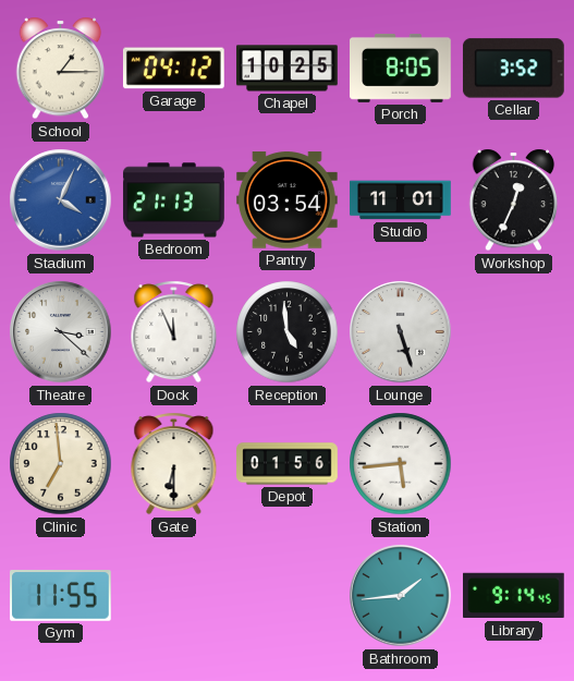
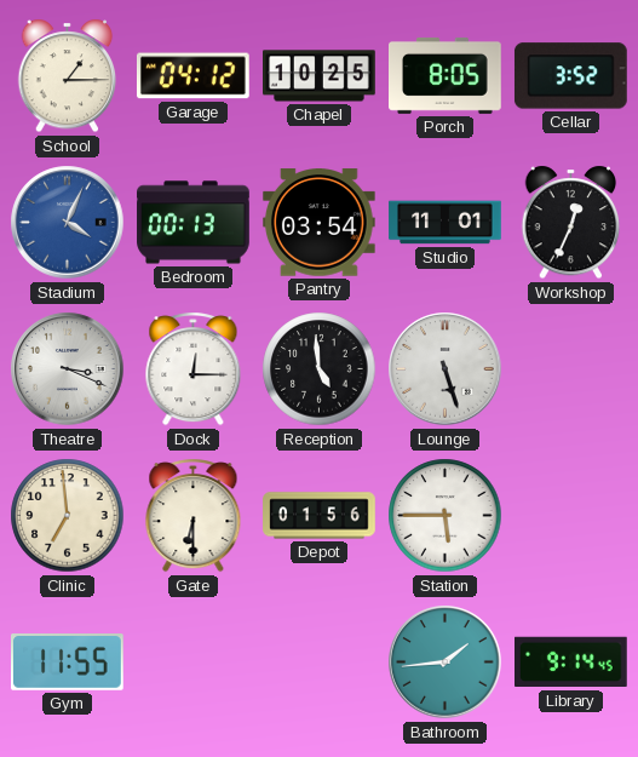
Bedroom: 21:13 -> 00:13 (194, 223)
Theatre: 3:22 -> 3:19 (68, 369)
Dock: 11:56 -> 12:15 (194, 369)
Station: 5:44 -> 5:45 (446, 516)
